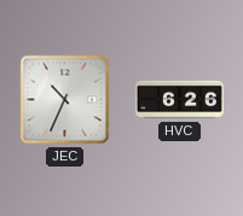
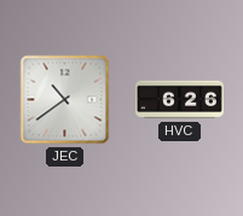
JEC: 10:34 -> 10:39 (65, 100)
